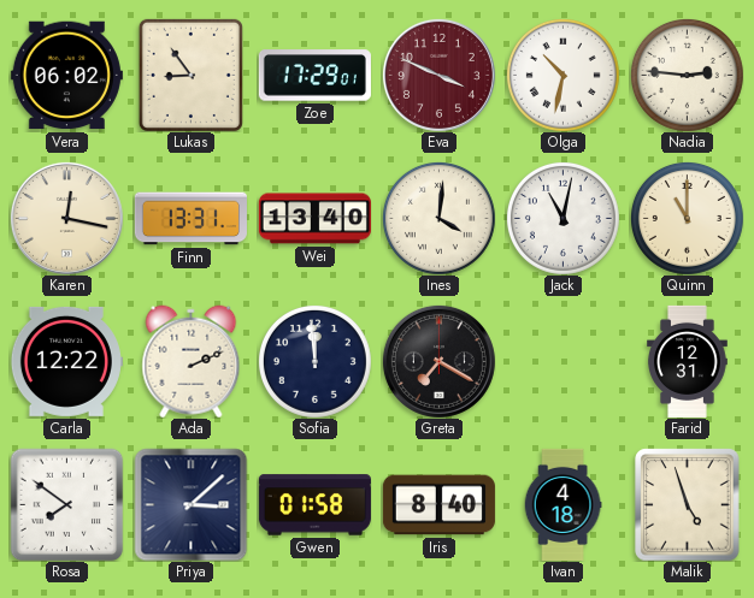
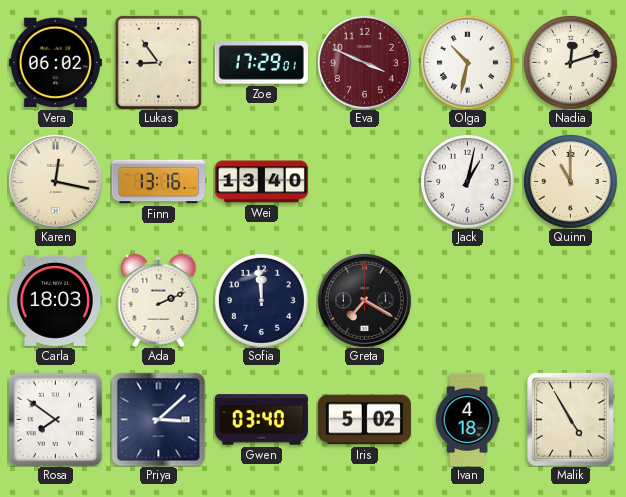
Nadia: 2:46 -> 12:12 (570, 62)
Finn: 13:31 -> 13:16 (158, 182)
Ines: 4:01 -> none (438, 218)
Jack: 11:02 -> 1:02 (467, 181)
Carla: 12:22 -> 18:03 (55, 300)
Farid: 12:31 -> none (688, 361)
Gwen: 01:58 -> 03:40 (261, 420)
Iris: 8:40 -> 5:02 (364, 420)
Malik: 4:57 -> 4:55 (571, 419)
